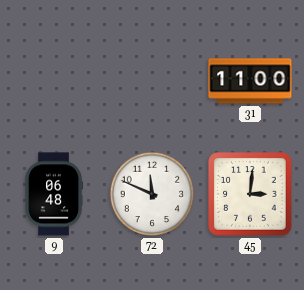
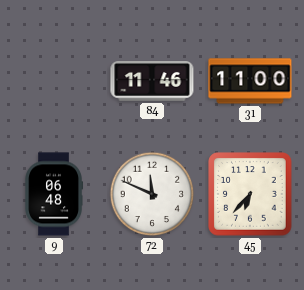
84: none -> 11:46 (152, 81)
45: 3:01 -> 6:37 (250, 194)
